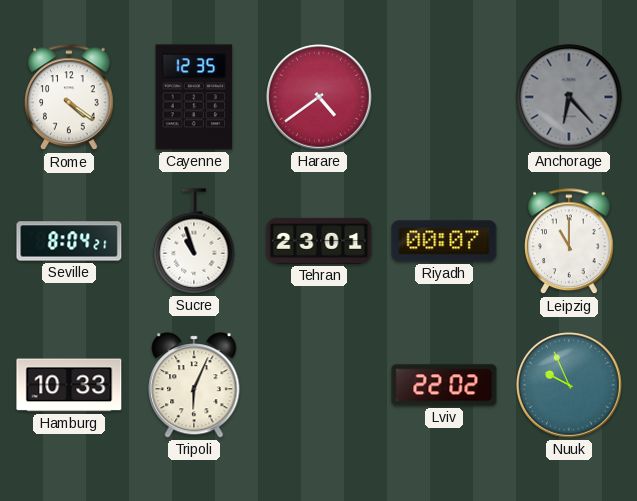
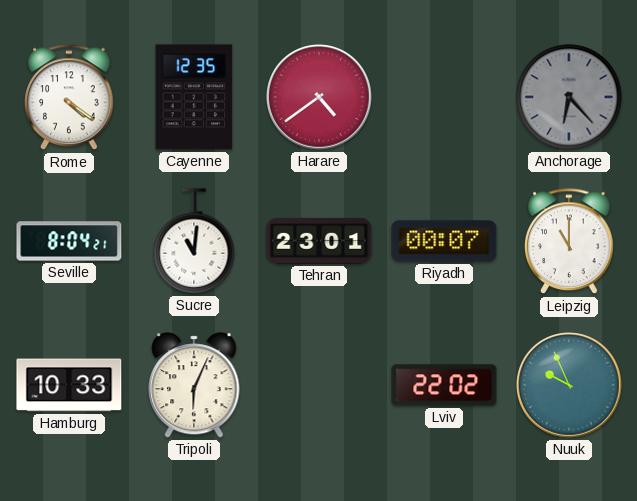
Sucre: 10:57 -> 11:01 (194, 241)
